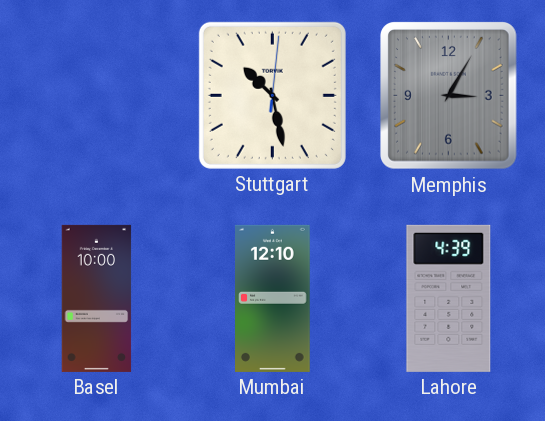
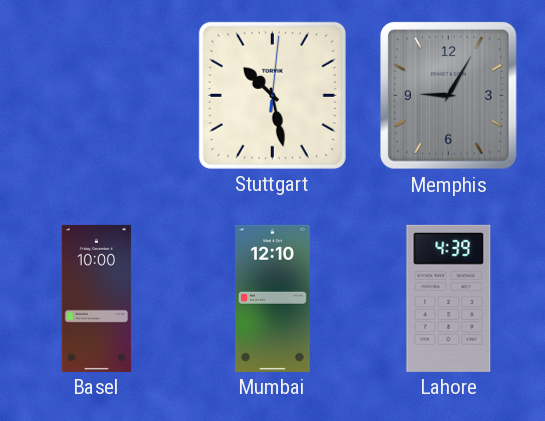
Memphis: 3:05 -> 9:05 (449, 96)
